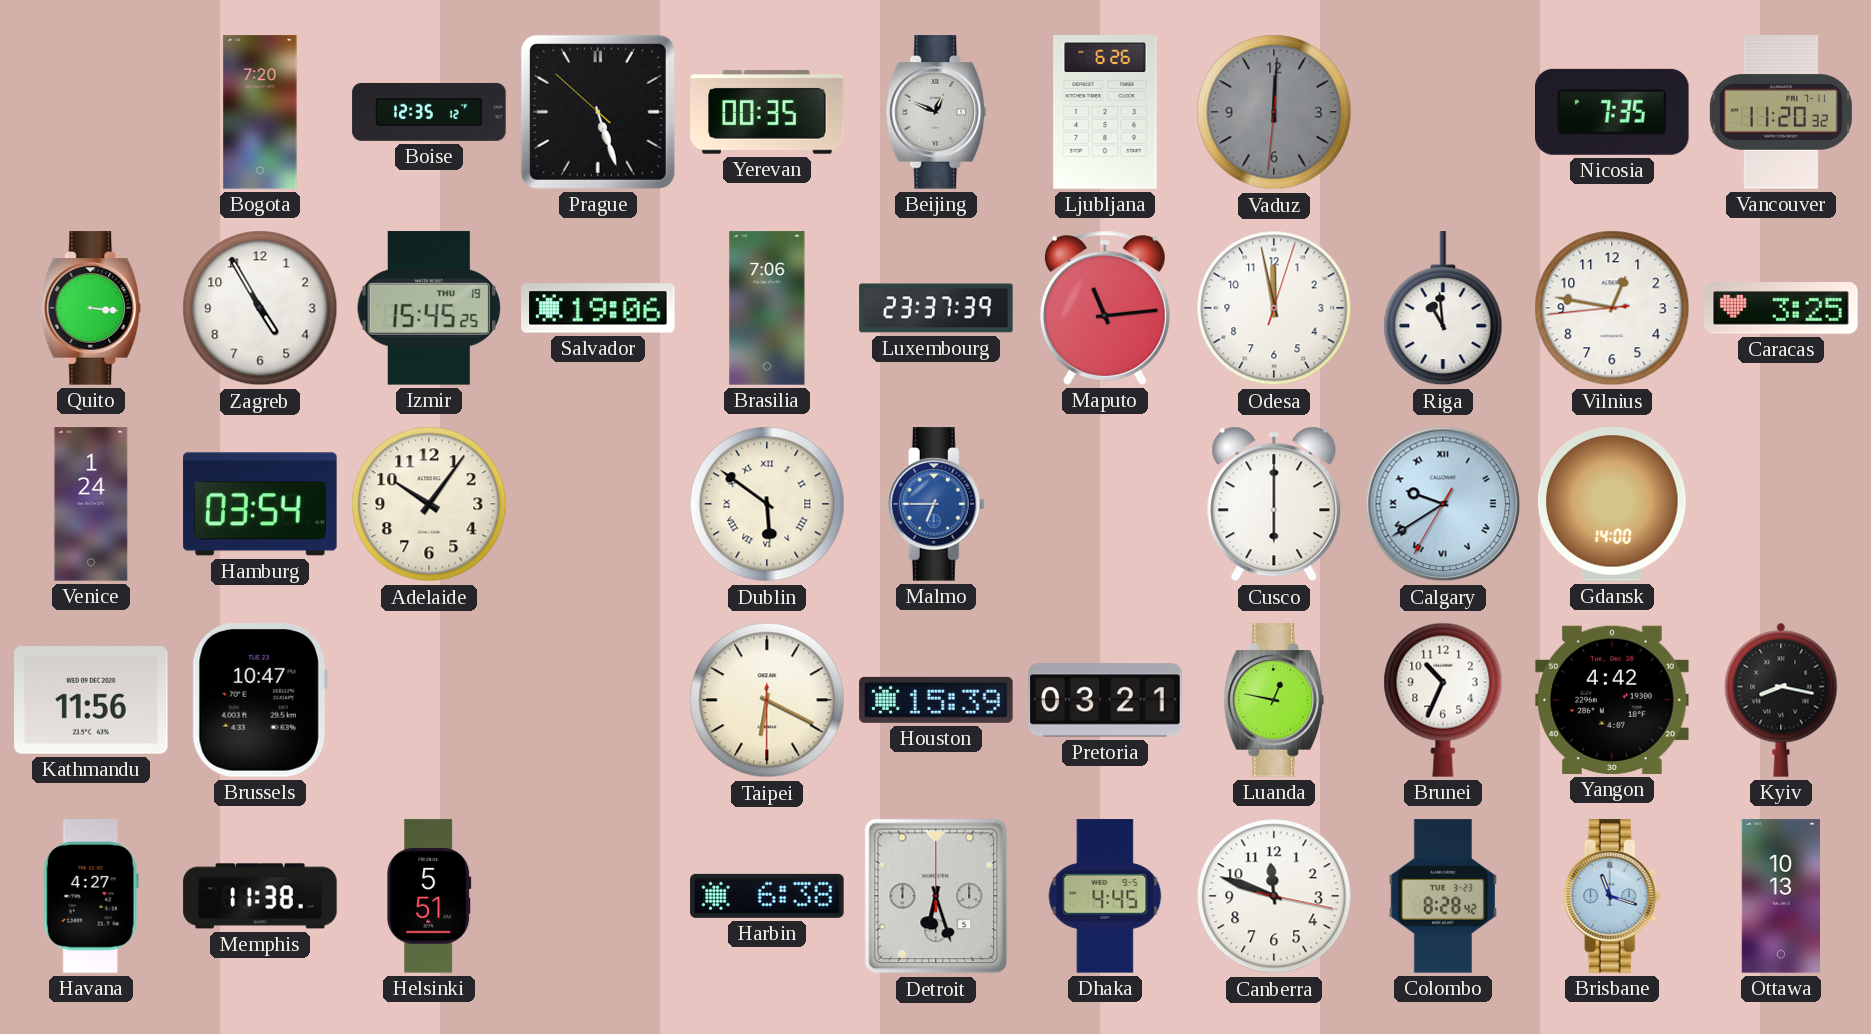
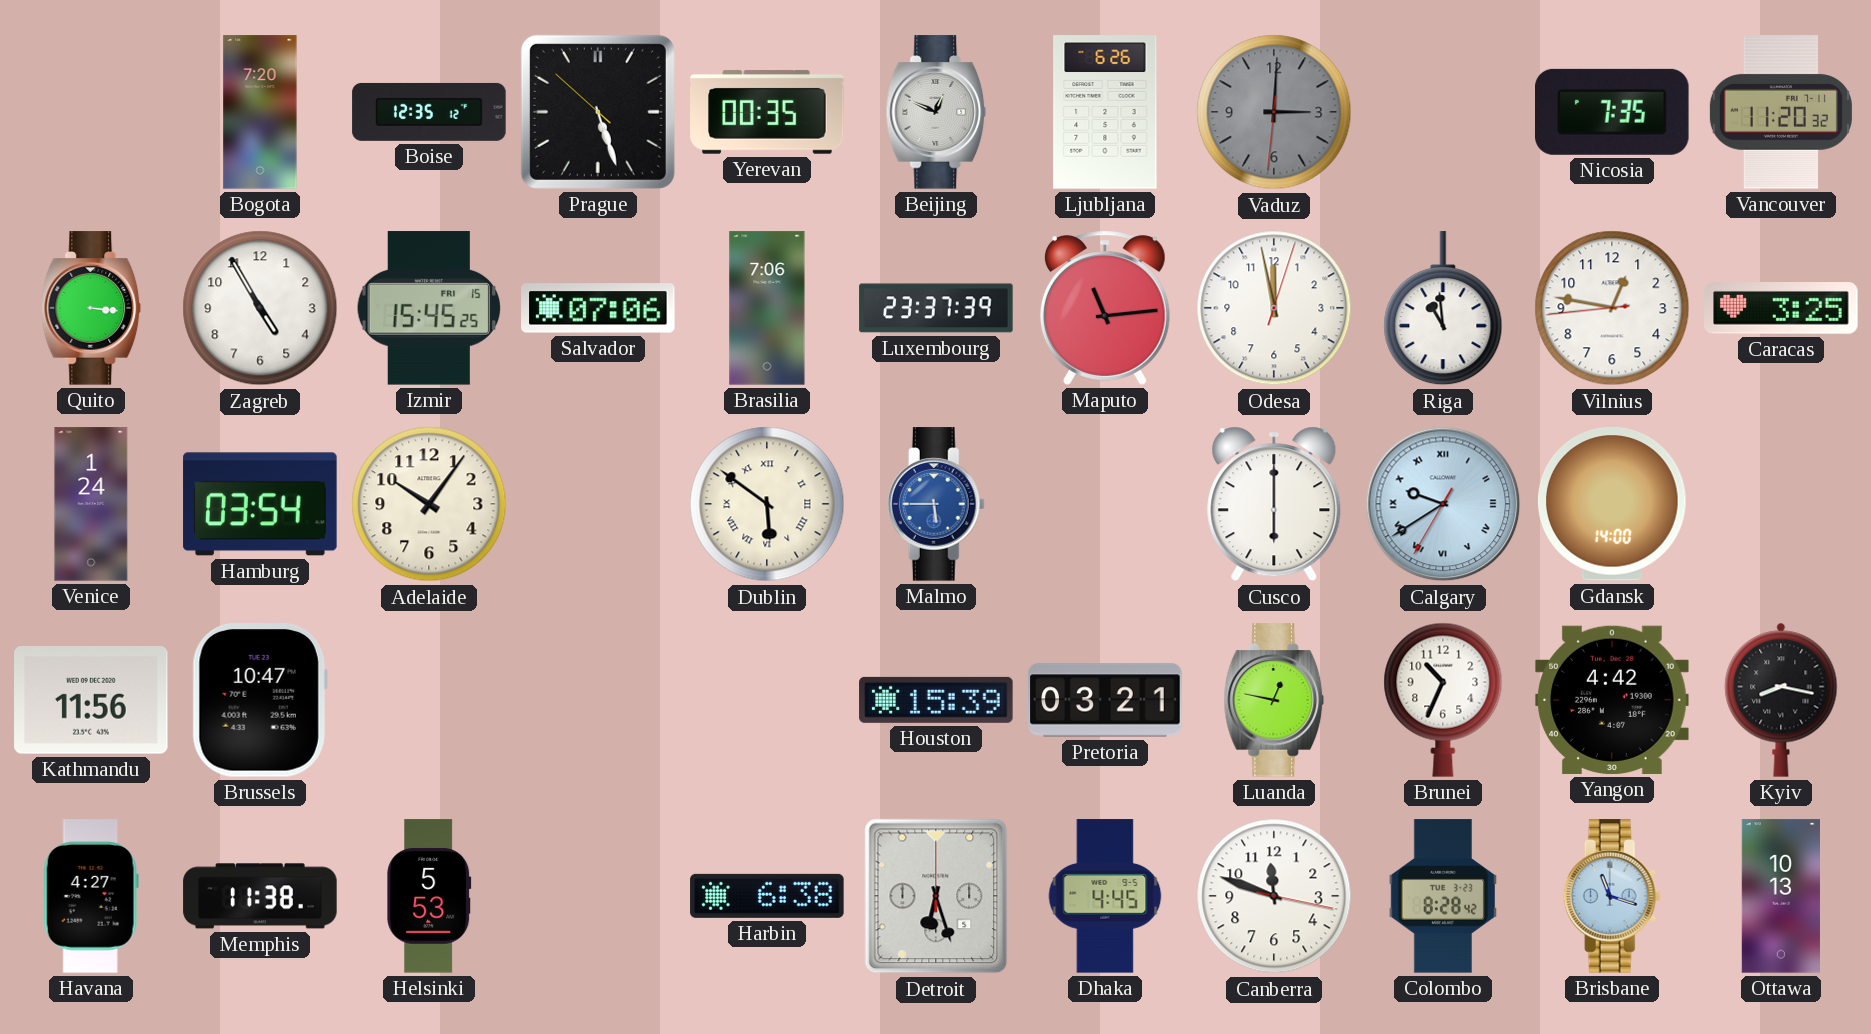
Vaduz: 12:00 -> 3:00 (1274, 112)
Izmir date: THU 19 -> FRI 15 (429, 308)
Salvador: 19:06 -> 07:06 (598, 308)
Malmo: 6:45 -> 5:45 (936, 504)
Taipei: 6:19 -> none (767, 700)
Helsinki: 5:51 -> 5:53 (429, 896)
